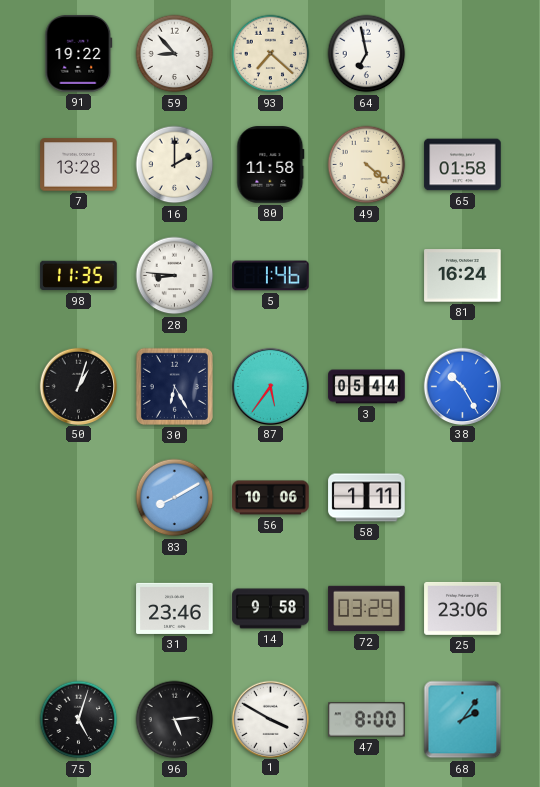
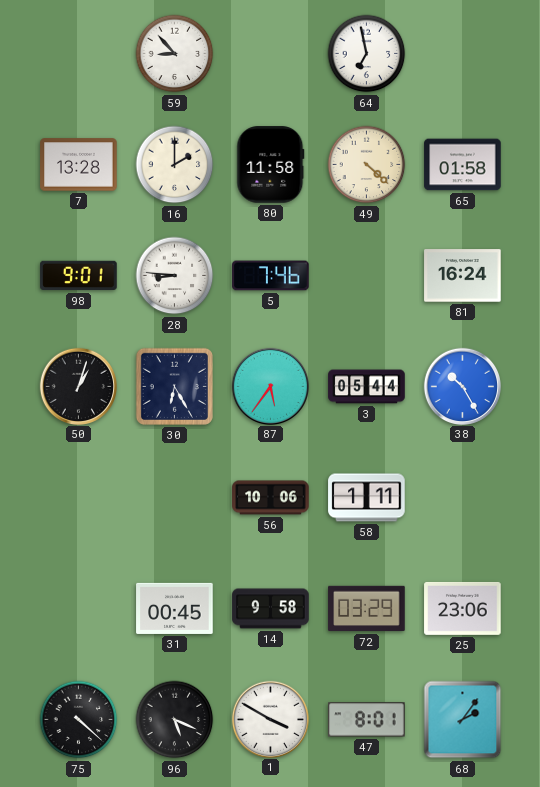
91: 19:22 -> none (79, 54)
93: 7:22 -> none (271, 54)
98: 11:35 -> 9:01 (79, 276)
5: 1:46 -> 7:46 (271, 276)
83: 8:10 -> none (175, 498)
31: 23:46 -> 00:45 (175, 608)
75: 5:03 -> 4:22 (79, 720)
96: 5:14 -> 5:19 (175, 720)
47: 8:00 -> 8:01 (367, 720)
